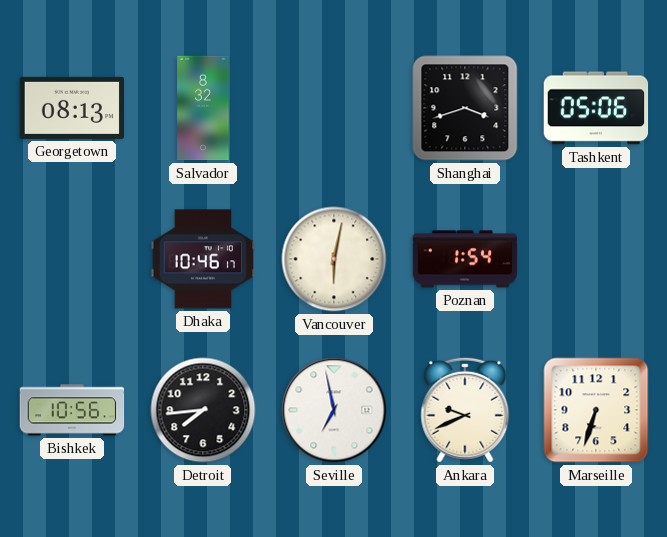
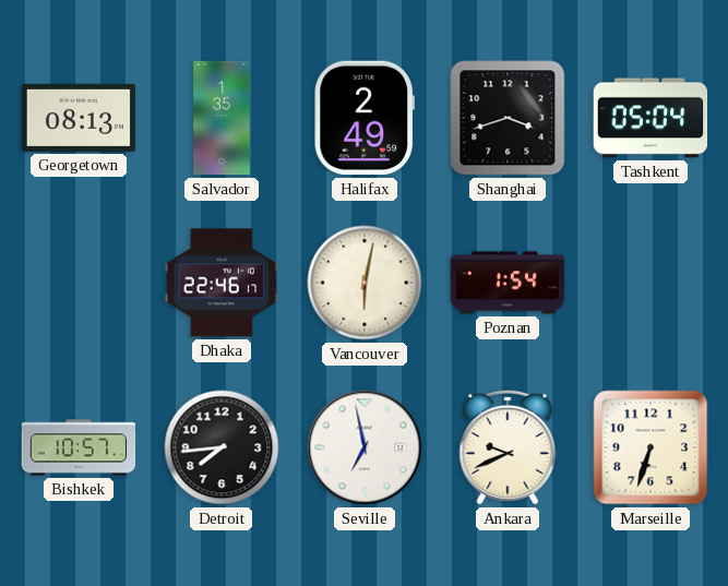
Salvador: 8:32 -> 1:35 (222, 118)
Halifax: none -> 2:49 (365, 118)
Tashkent: 05:06 -> 05:04 (651, 118)
Dhaka: 10:46 -> 22:46 (222, 283)
Bishkek: 10:56 -> 10:57 (79, 447)
